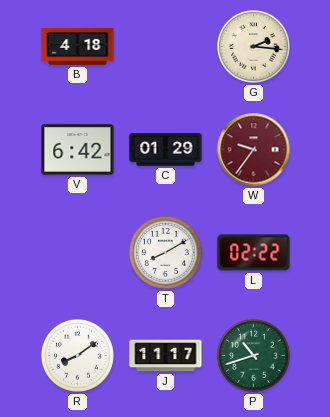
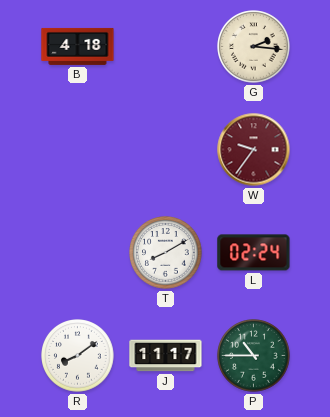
V: 6:42 -> none (78, 150)
C: 01:29 -> none (166, 150)
L: 02:22 -> 02:24 (254, 253)
P: 10:42 -> 10:45 (254, 356)
